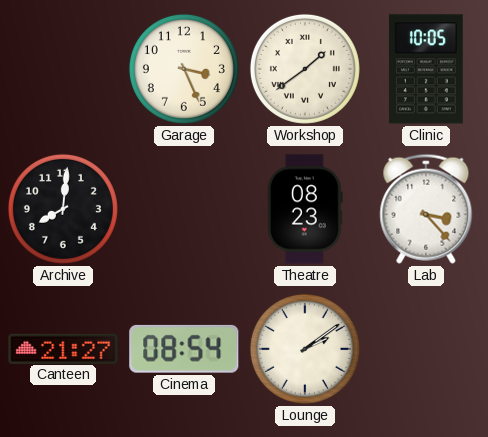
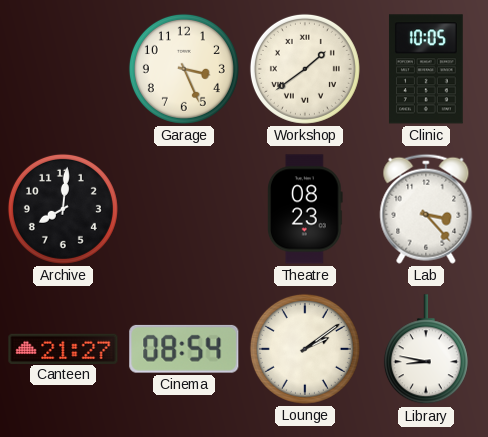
Library: none -> 8:47 (426, 350)
